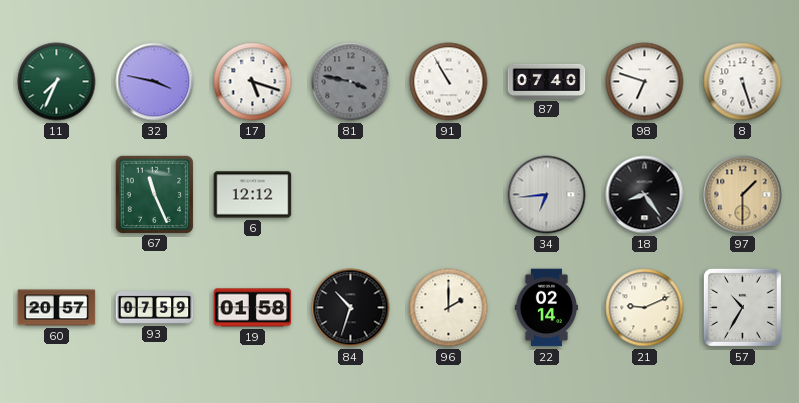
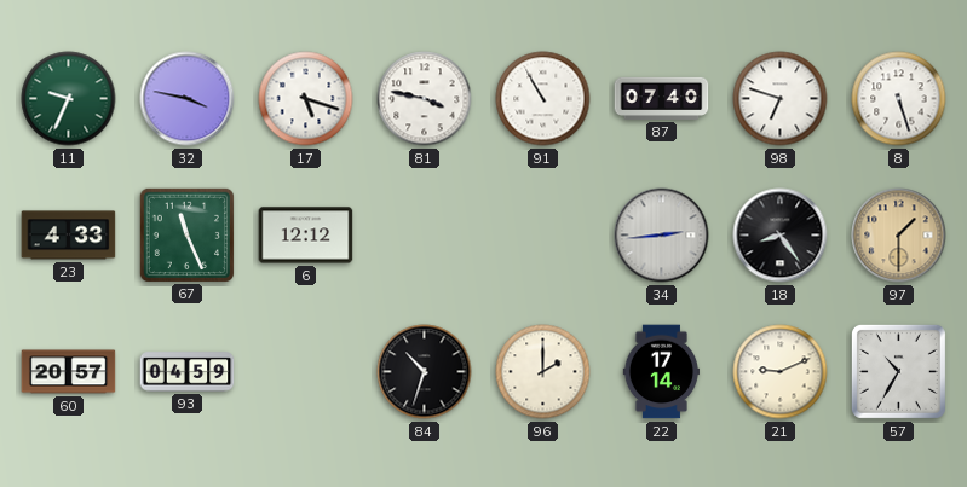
11: 7:34 -> 9:34 (69, 99)
81 dial: grey -> white (425, 99)
23: none -> 4:33 (69, 236)
34: 6:44 -> 2:44 (662, 236)
93: 07:59 -> 04:59 (188, 372)
19: 01:58 -> none (253, 308)
22: 02:14 -> 17:14 (661, 372)
